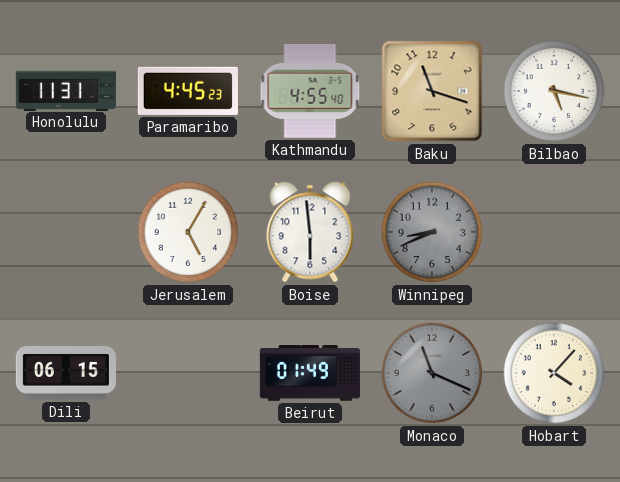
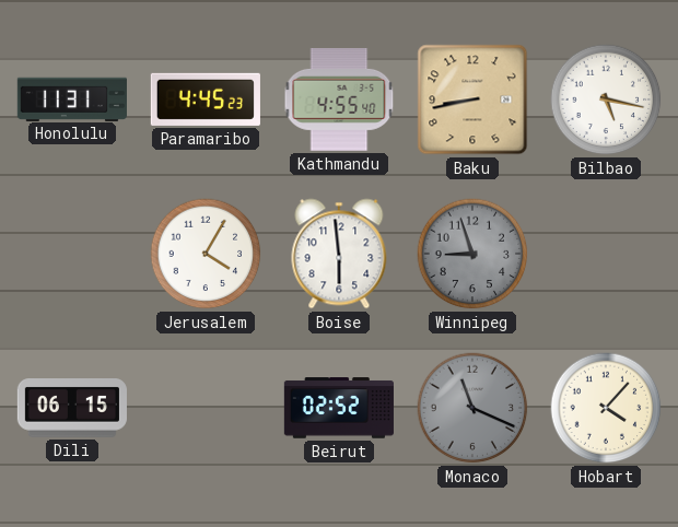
Baku: 11:18 -> 8:43 (472, 99)
Jerusalem: 5:05 -> 4:05 (206, 254)
Winnipeg: 8:41 -> 8:57 (472, 254)
Beirut: 01:49 -> 02:52 (339, 408)
